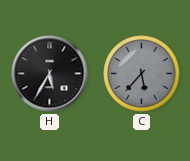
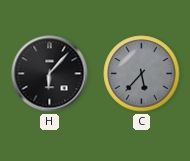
H: 5:35 -> 6:07 (50, 74)
